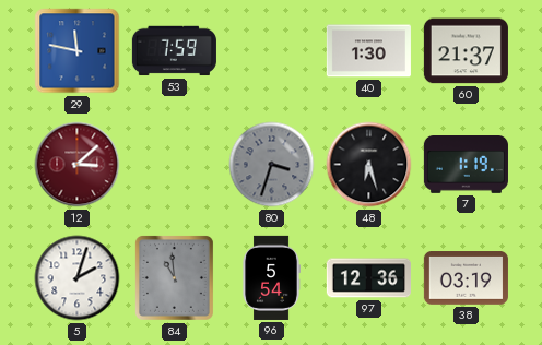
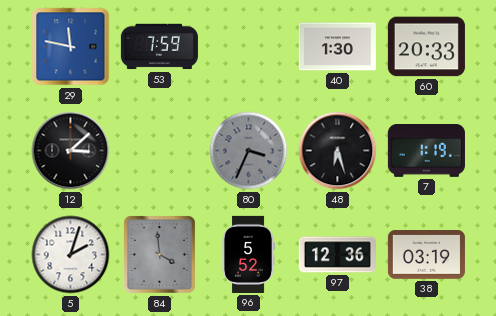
60: 21:37 -> 20:33 (426, 47)
12 dial: burgundy -> black (71, 151)
80: 3:33 -> 3:34 (249, 151)
84: 10:59 -> 3:59 (159, 254)
96: 5:54 -> 5:52 (248, 254)
